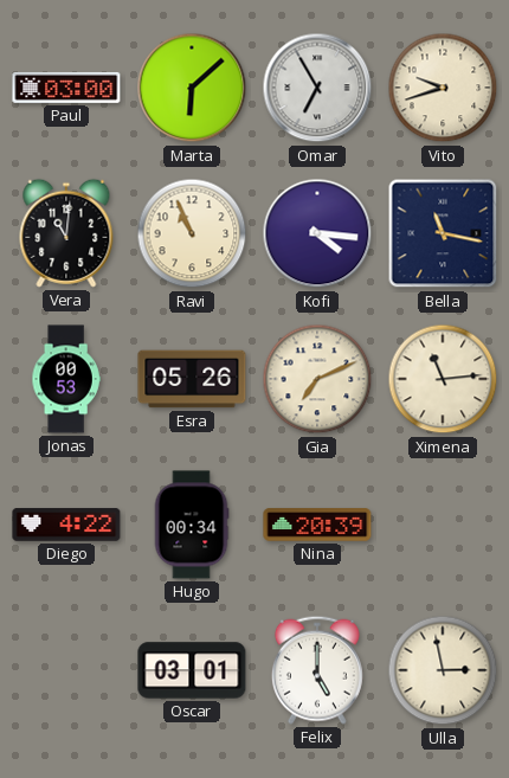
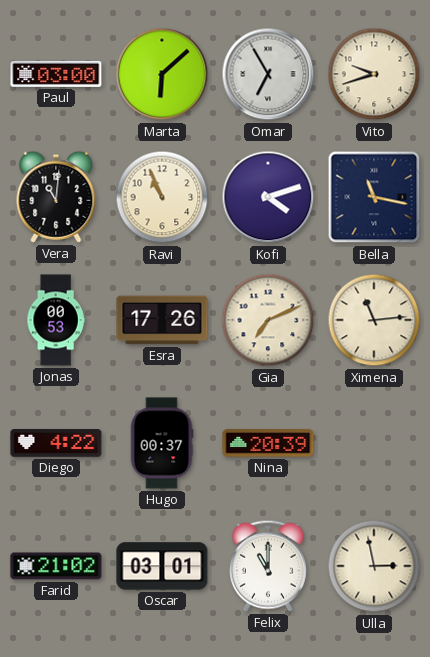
Kofi: 4:16 -> 4:12 (268, 197)
Esra: 05:26 -> 17:26 (162, 320)
Hugo: 00:34 -> 00:37 (162, 443)
Farid: none -> 21:02 (56, 566)
Felix: 5:00 -> 11:00 (268, 566)
